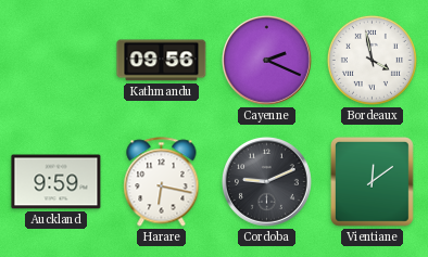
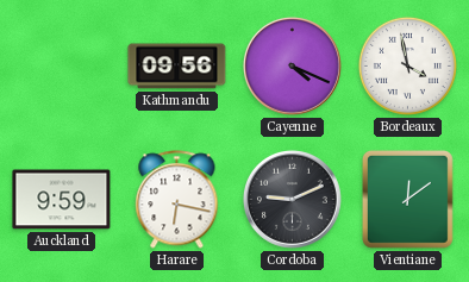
Cayenne: 2:19 -> 4:19 (292, 65)
